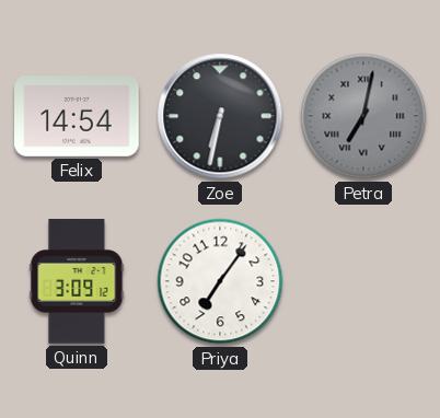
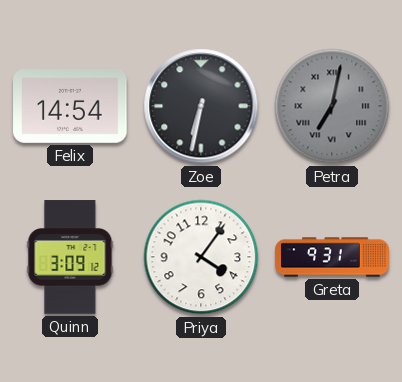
Priya: 7:06 -> 4:06 (201, 257)
Greta: none -> 9:31 (332, 257)
